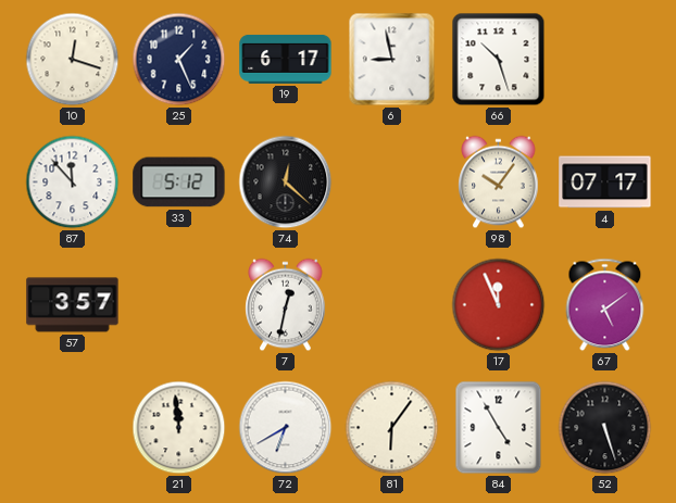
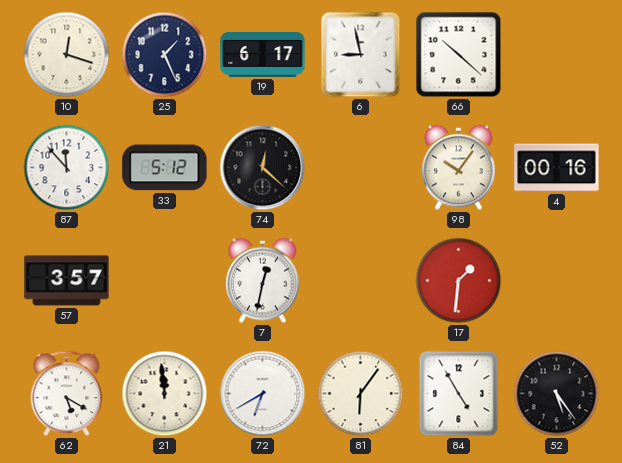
66: 10:27 -> 10:22 (459, 55)
4: 07:17 -> 00:16 (557, 168)
17: 11:56 -> 1:31 (459, 281)
67: 5:09 -> none (605, 305)
62: none -> 5:20 (67, 394)
52: 5:27 -> 5:24 (557, 394)
